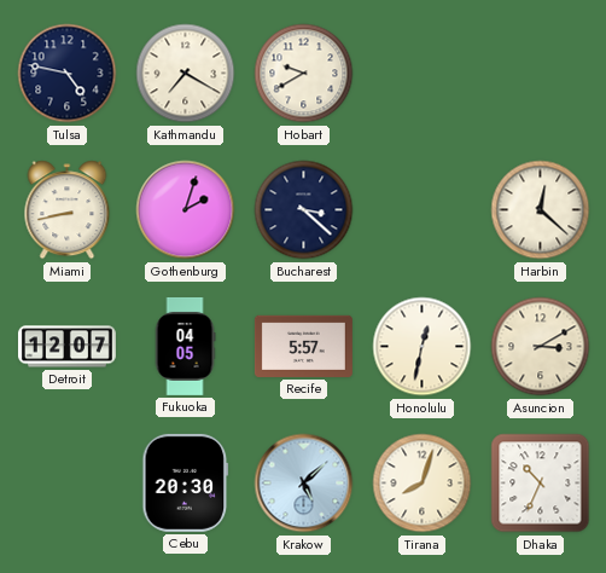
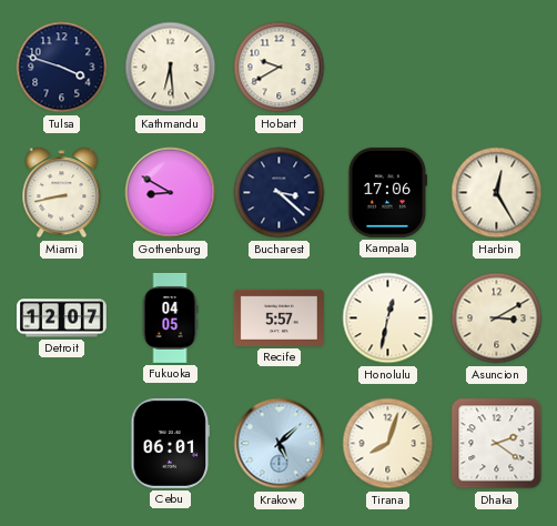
Tulsa: 4:47 -> 3:48 (62, 68)
Kathmandu: 7:20 -> 6:29 (171, 68)
Gothenburg: 2:03 -> 8:50 (171, 193)
Kampala: none -> 17:06 (386, 192)
Harbin: 12:22 -> 12:25 (497, 193)
Cebu: 20:30 -> 06:01 (171, 443)
Dhaka: 10:34 -> 2:21 (497, 444)
